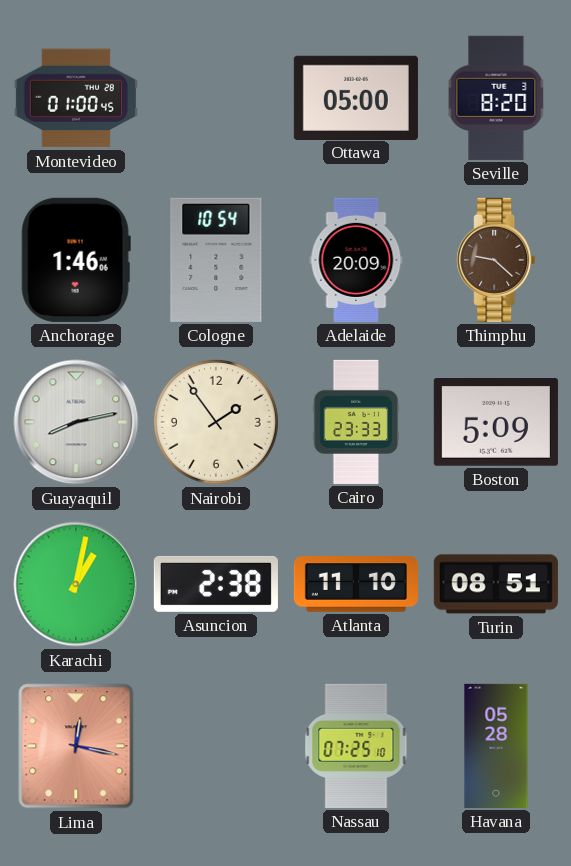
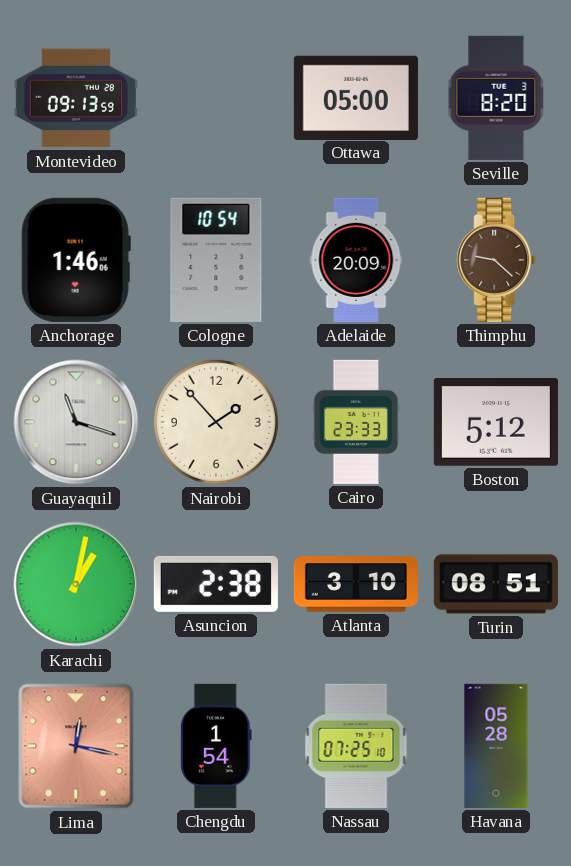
Montevideo: 01:00 -> 09:13 (76, 98)
Guayaquil: 8:13 -> 11:18 (76, 422)
Nairobi: 1:54 -> 1:53 (216, 422)
Boston: 5:09 -> 5:12 (496, 423)
Atlanta: 11:10 -> 3:10 (356, 584)
Chengdu: none -> 1:54 (217, 746)
